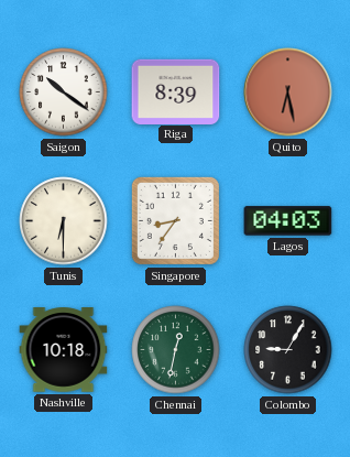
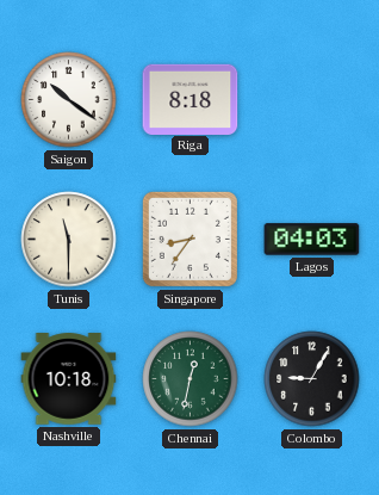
Riga: 8:39 -> 8:18 (191, 99)
Quito: 6:28 -> none (288, 93)
Tunis: 6:30 -> 11:30 (69, 240)
